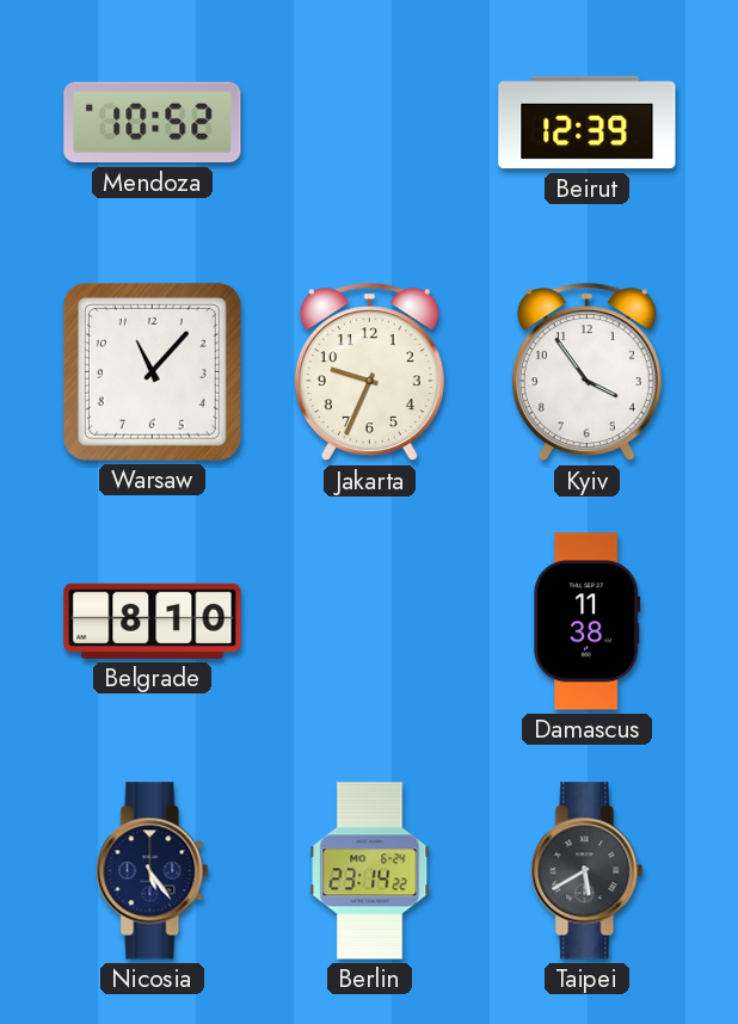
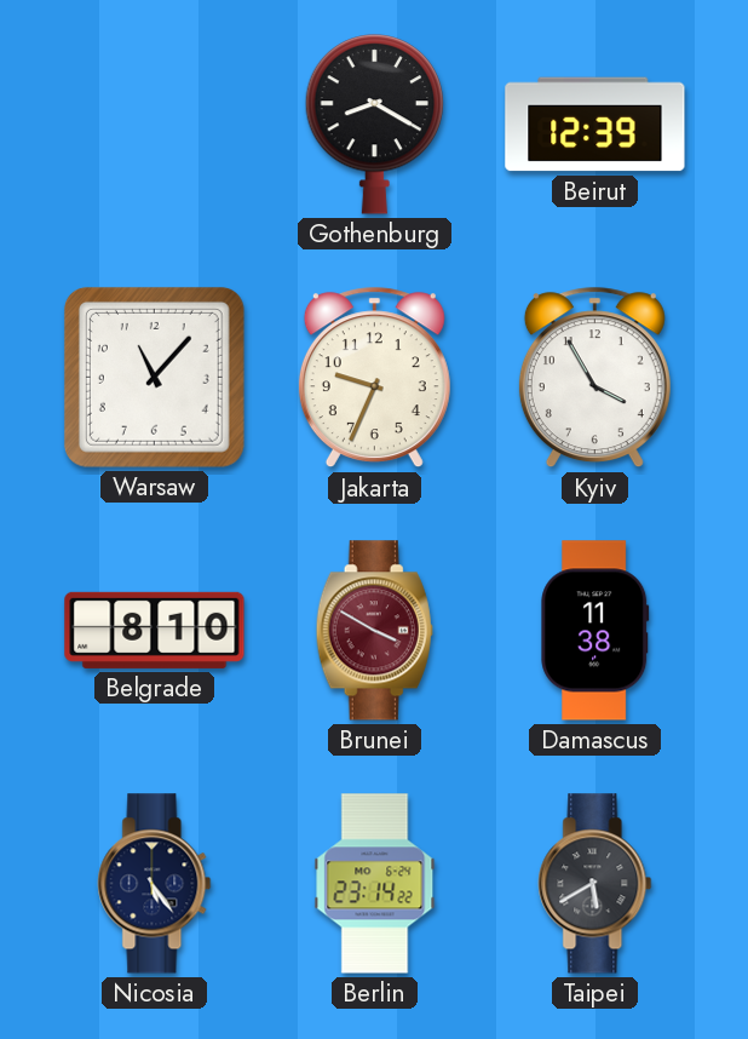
Mendoza: 10:52 -> none (153, 123)
Gothenburg: none -> 8:20 (375, 125)
Kyiv: 3:54 -> 3:55 (594, 378)
Brunei: none -> 3:50 (374, 631)
